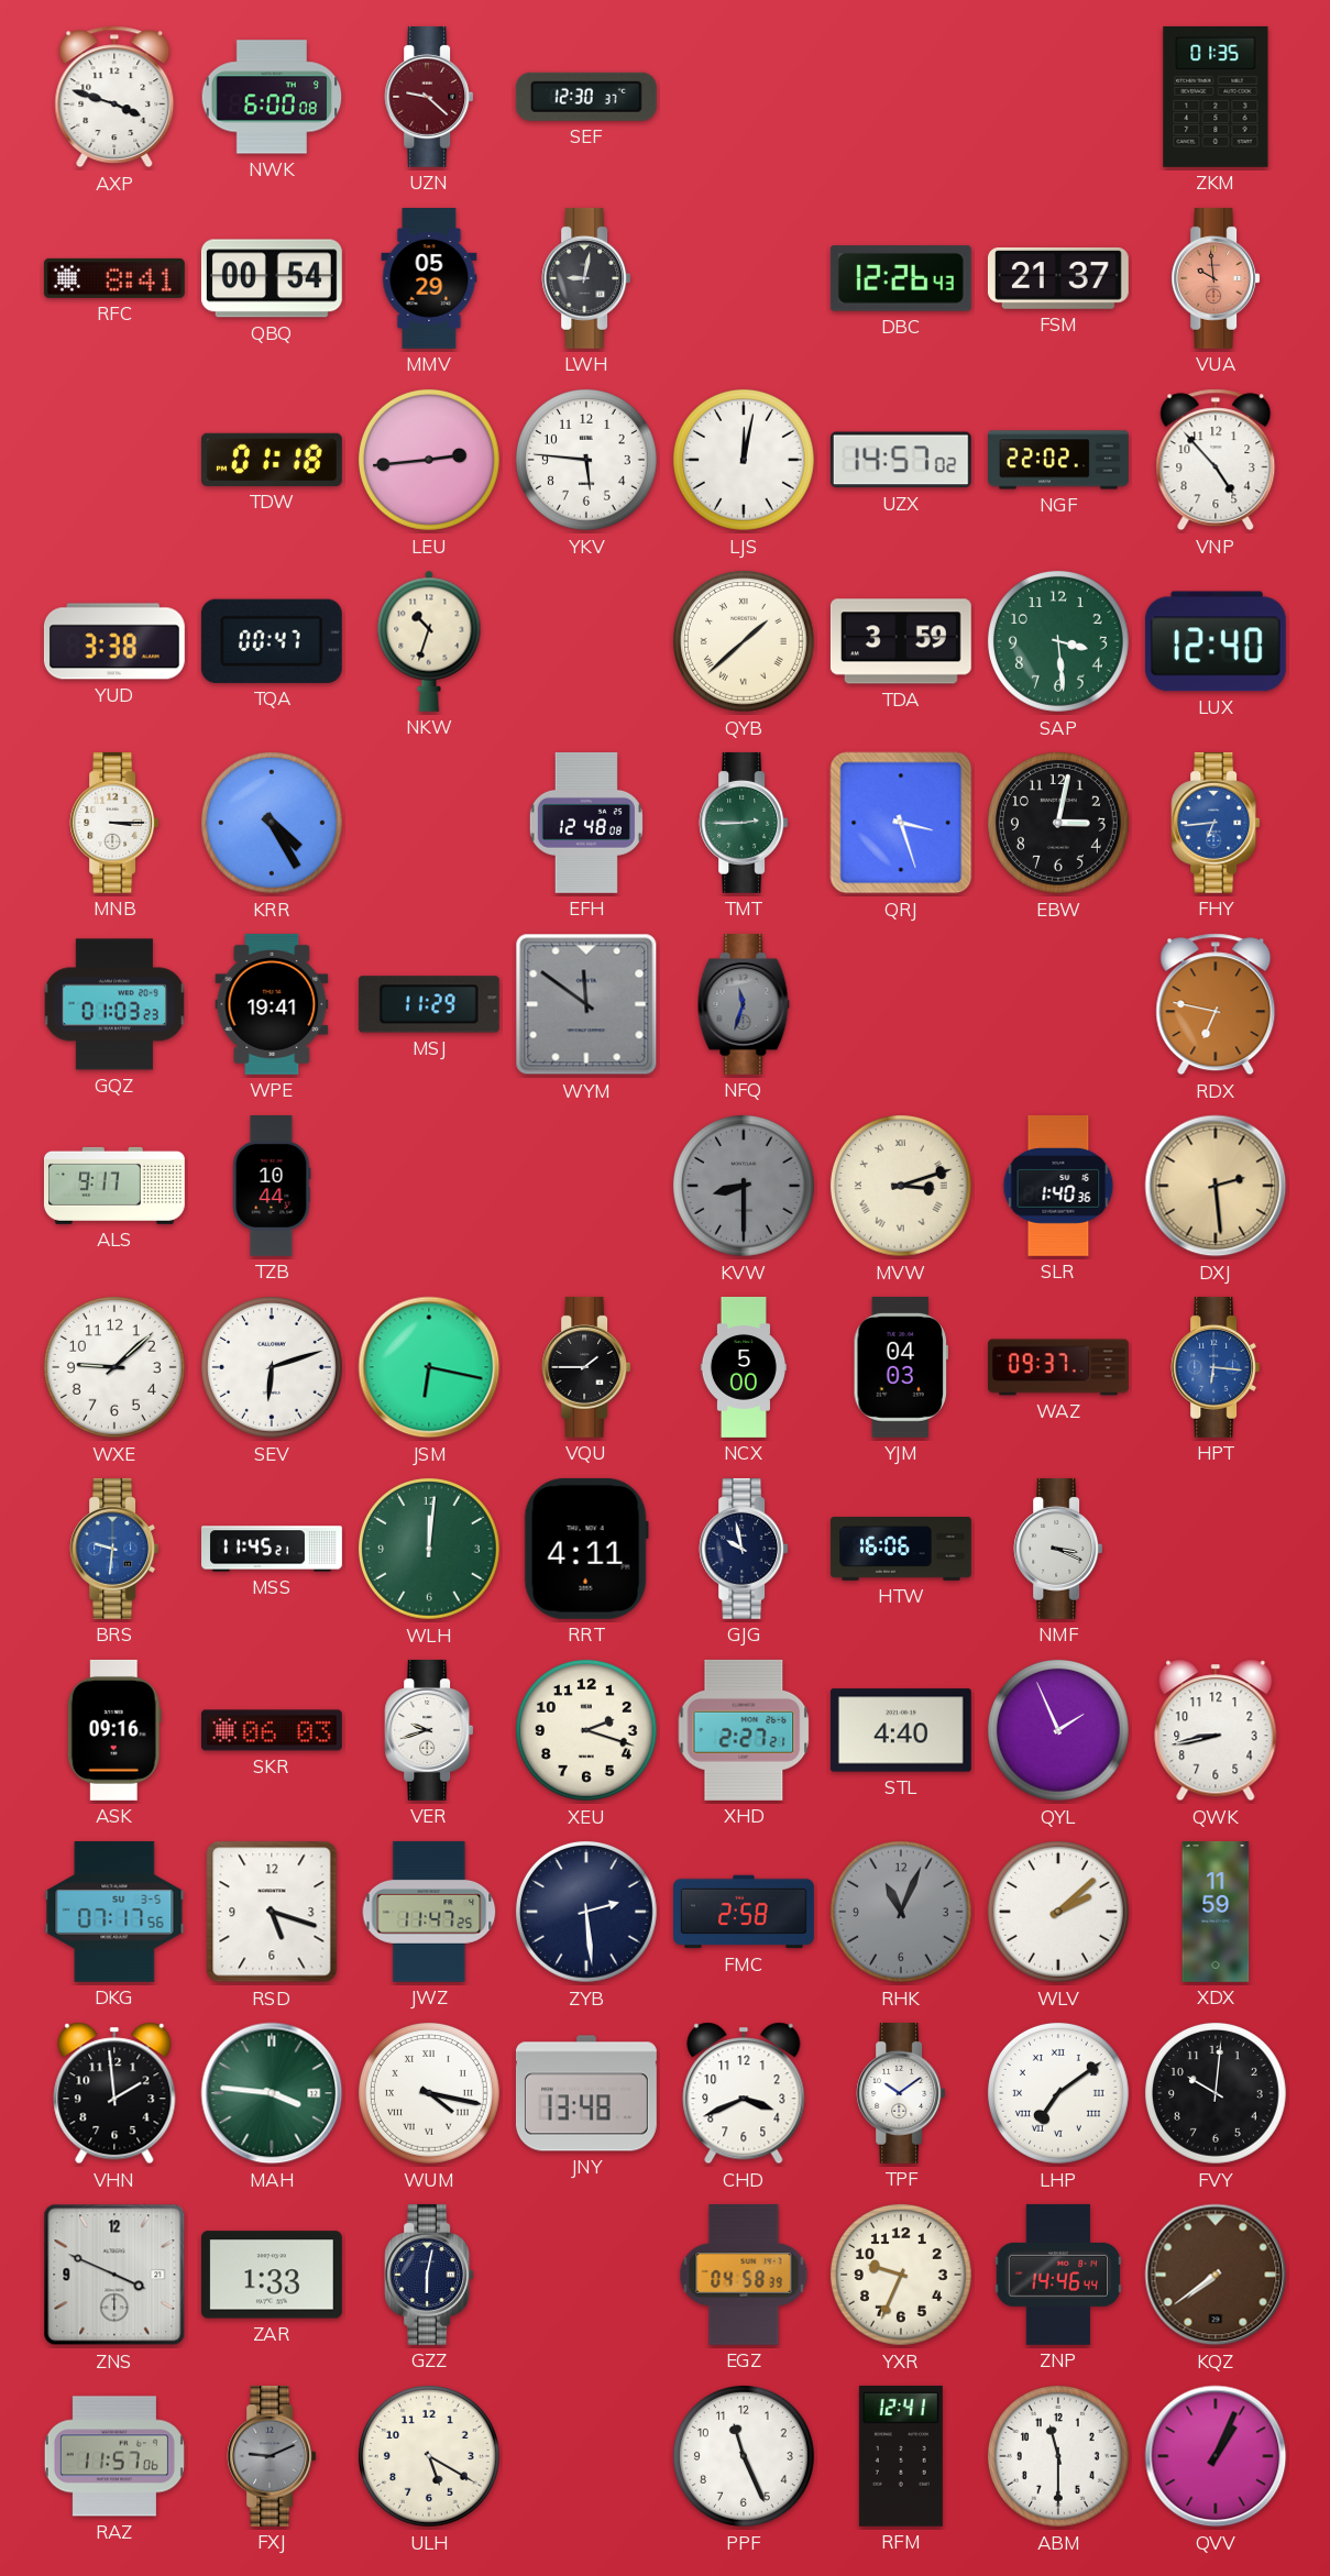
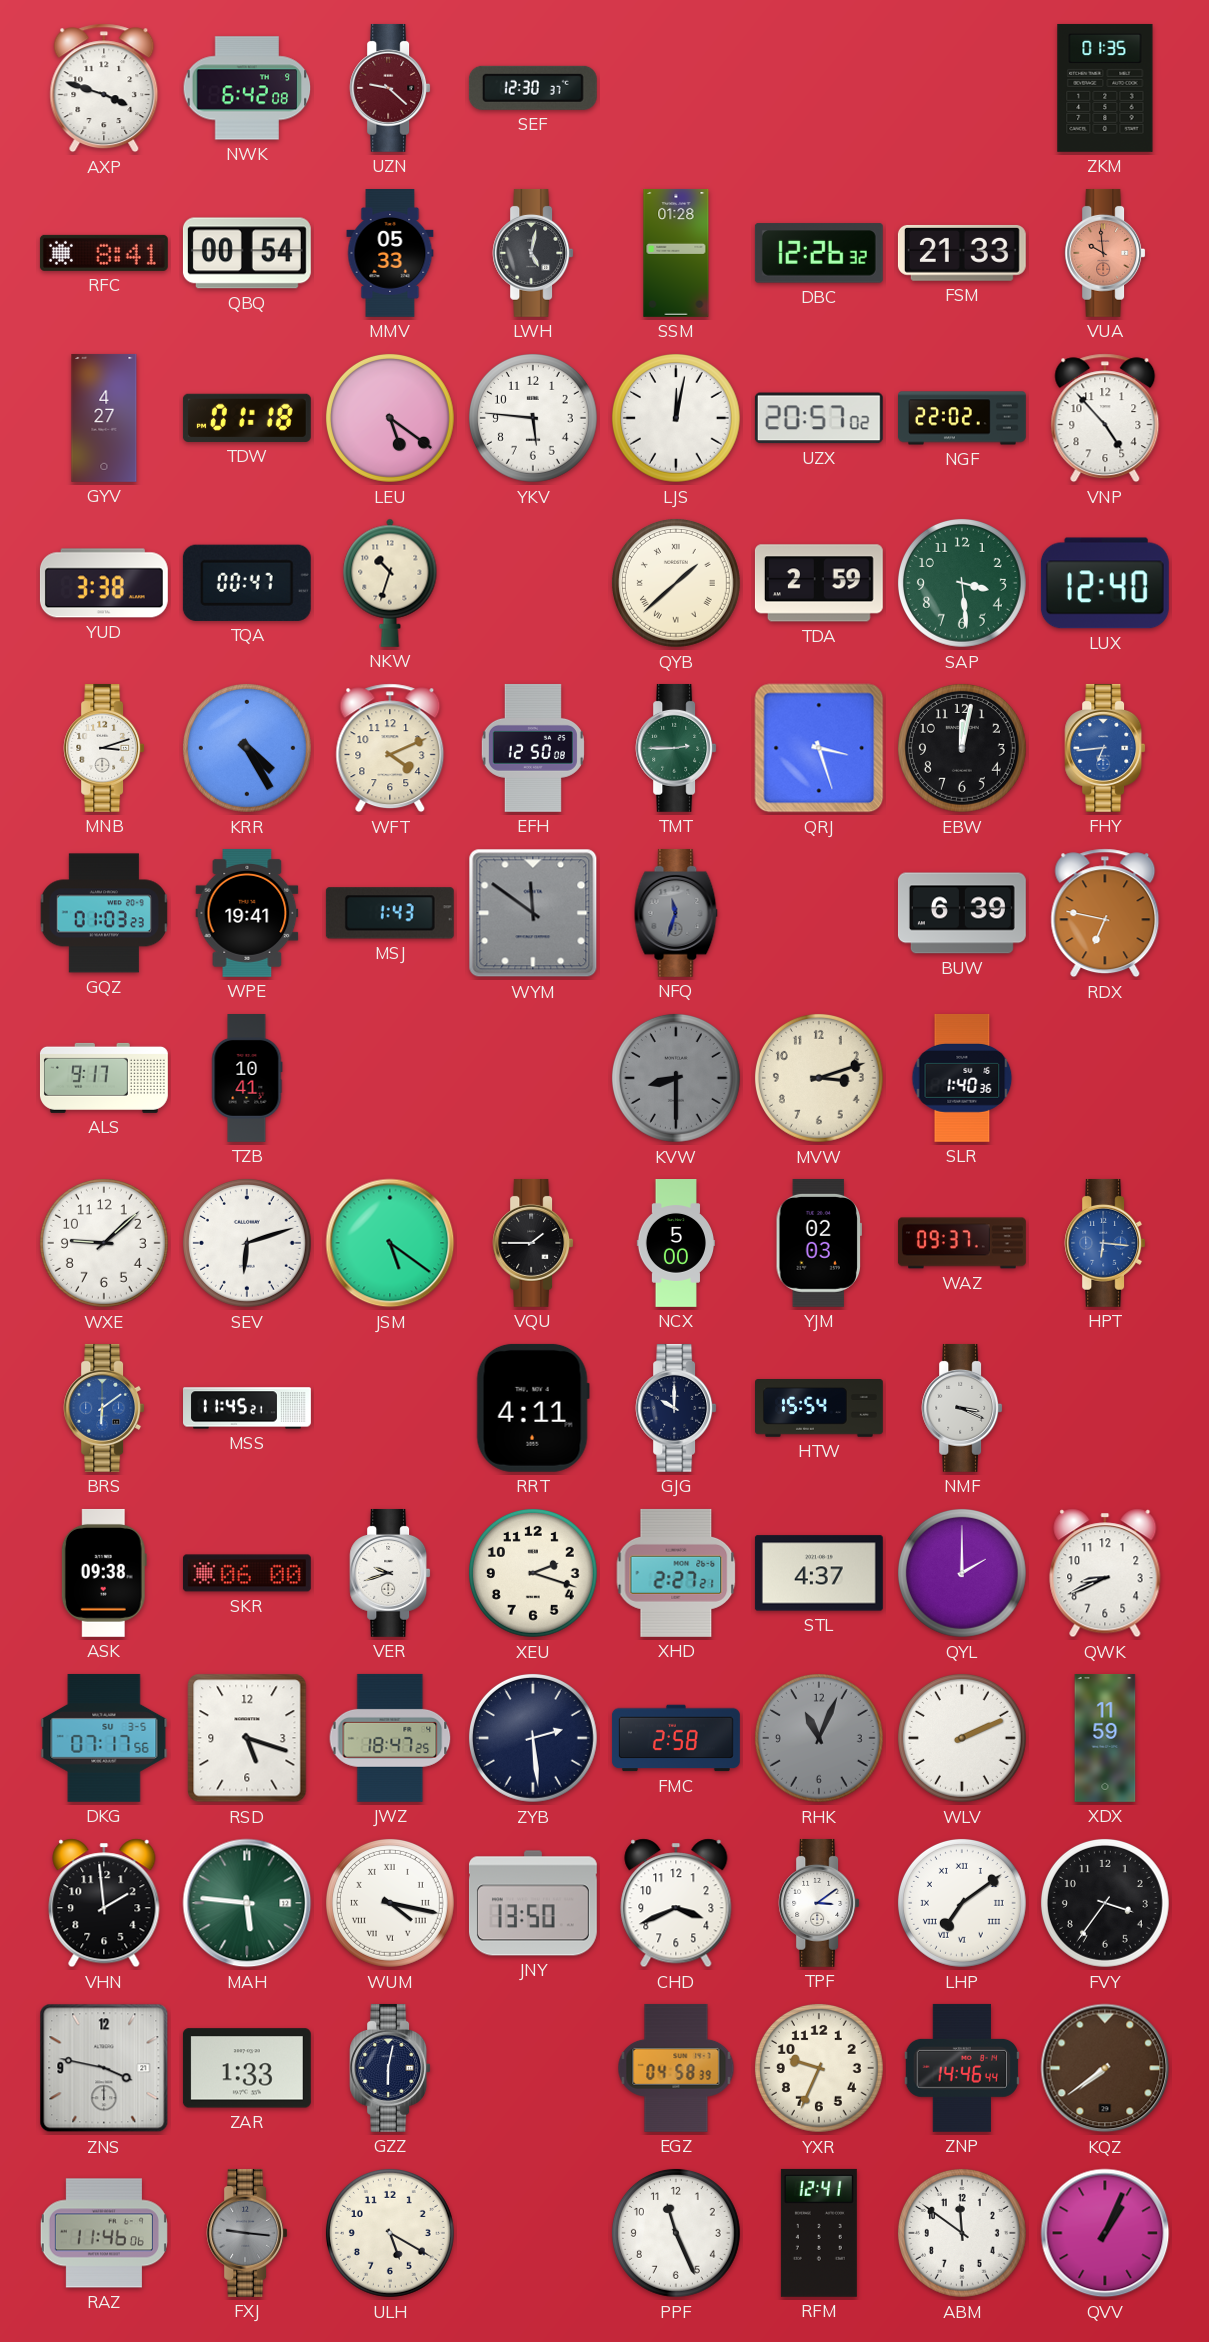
NWK: 6:00 -> 6:42 (247, 88)
MMV: 05:29 -> 05:33 (390, 254)
LWH: 9:02 -> 5:02 (533, 253)
SSM: none -> 01:28 (676, 253)
DBC: 12:26:43 -> 12:26:32 (819, 253)
FSM: 21:37 -> 21:33 (962, 253)
GYV: none -> 4:27 (104, 418)
LEU: 2:44 -> 5:21 (390, 418)
UZX: 14:57 -> 20:57 (819, 418)
TDA: 3:59 -> 2:59 (819, 583)
MNB: 3:15 -> 3:12 (104, 748)
WFT: none -> 4:11 (390, 748)
EFH: 12:48 -> 12:50 (533, 748)
EBW: 3:02 -> 12:02 (962, 748)
MSJ: 11:29 -> 1:43 (390, 913)
BUW: none -> 6:39 (962, 913)
TZB: 10:44 -> 10:41 (247, 1079)
MVW numerals: Roman -> Arabic (819, 1078)
DXJ: 2:29 -> none (1216, 1186)
JSM: 6:17 -> 5:21 (390, 1243)
YJM: 04:03 -> 02:03 (818, 1243)
BRS: 9:31 -> 6:09 (104, 1408)
WLH: 12:01 -> none (429, 1549)
GJG: 9:58 -> 10:00 (676, 1408)
HTW: 16:06 -> 15:54 (820, 1408)
ASK: 09:16 -> 09:38 (104, 1573)
SKR: 06:03 -> 06:00 (247, 1573)
STL: 4:40 -> 4:37 (819, 1573)
QYL: 1:56 -> 2:00 (962, 1573)
QWK: 8:43 -> 8:41 (1105, 1573)
JWZ: 11:47 -> 18:47 (390, 1738)
WLV: 2:08 -> 2:11 (962, 1738)
MAH: 3:46 -> 5:46 (247, 1903)
JNY: 13:48 -> 13:50 (533, 1903)
TPF: 10:09 -> 3:09 (819, 1903)
FVY: 10:01 -> 3:36 (1105, 1903)
ZNS: 3:49 -> 3:47 (104, 2068)
RAZ: 11:57 -> 11:46 (104, 2233)
FXJ: 9:11 -> 9:16 (247, 2233)
ABM: 11:30 -> 11:51 (962, 2233)
